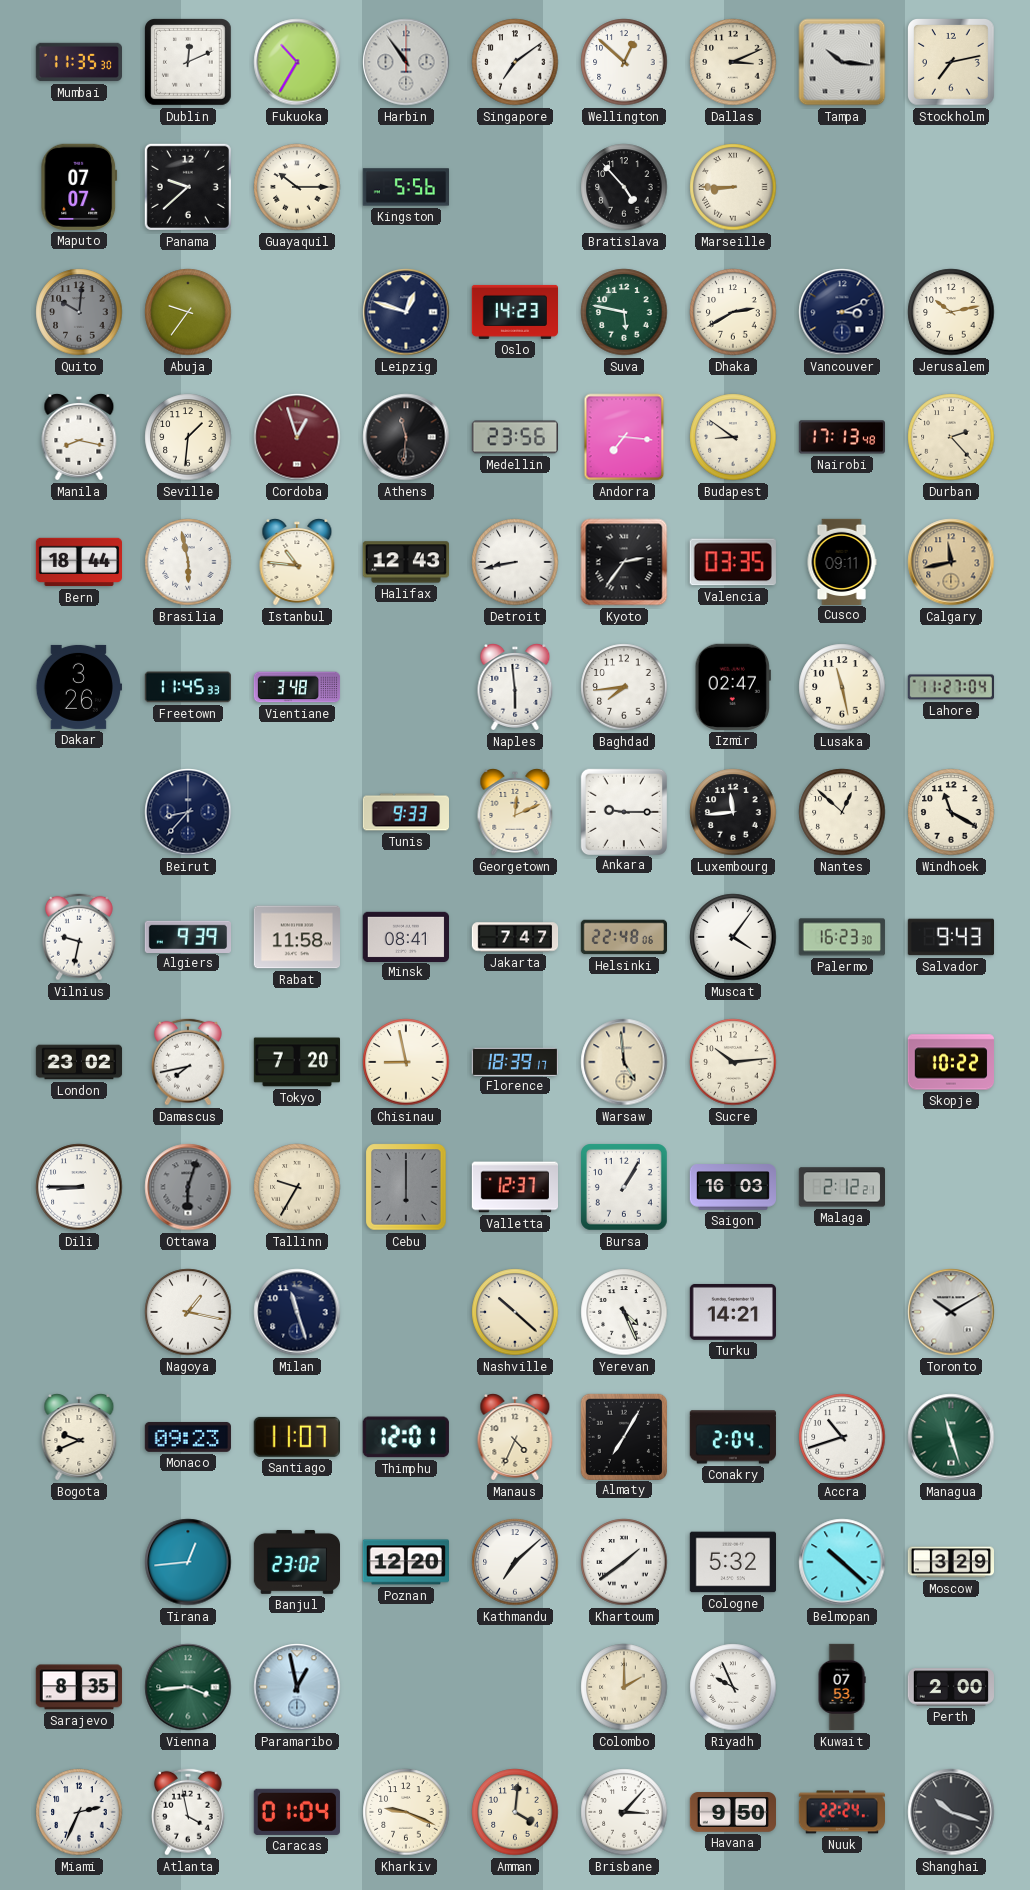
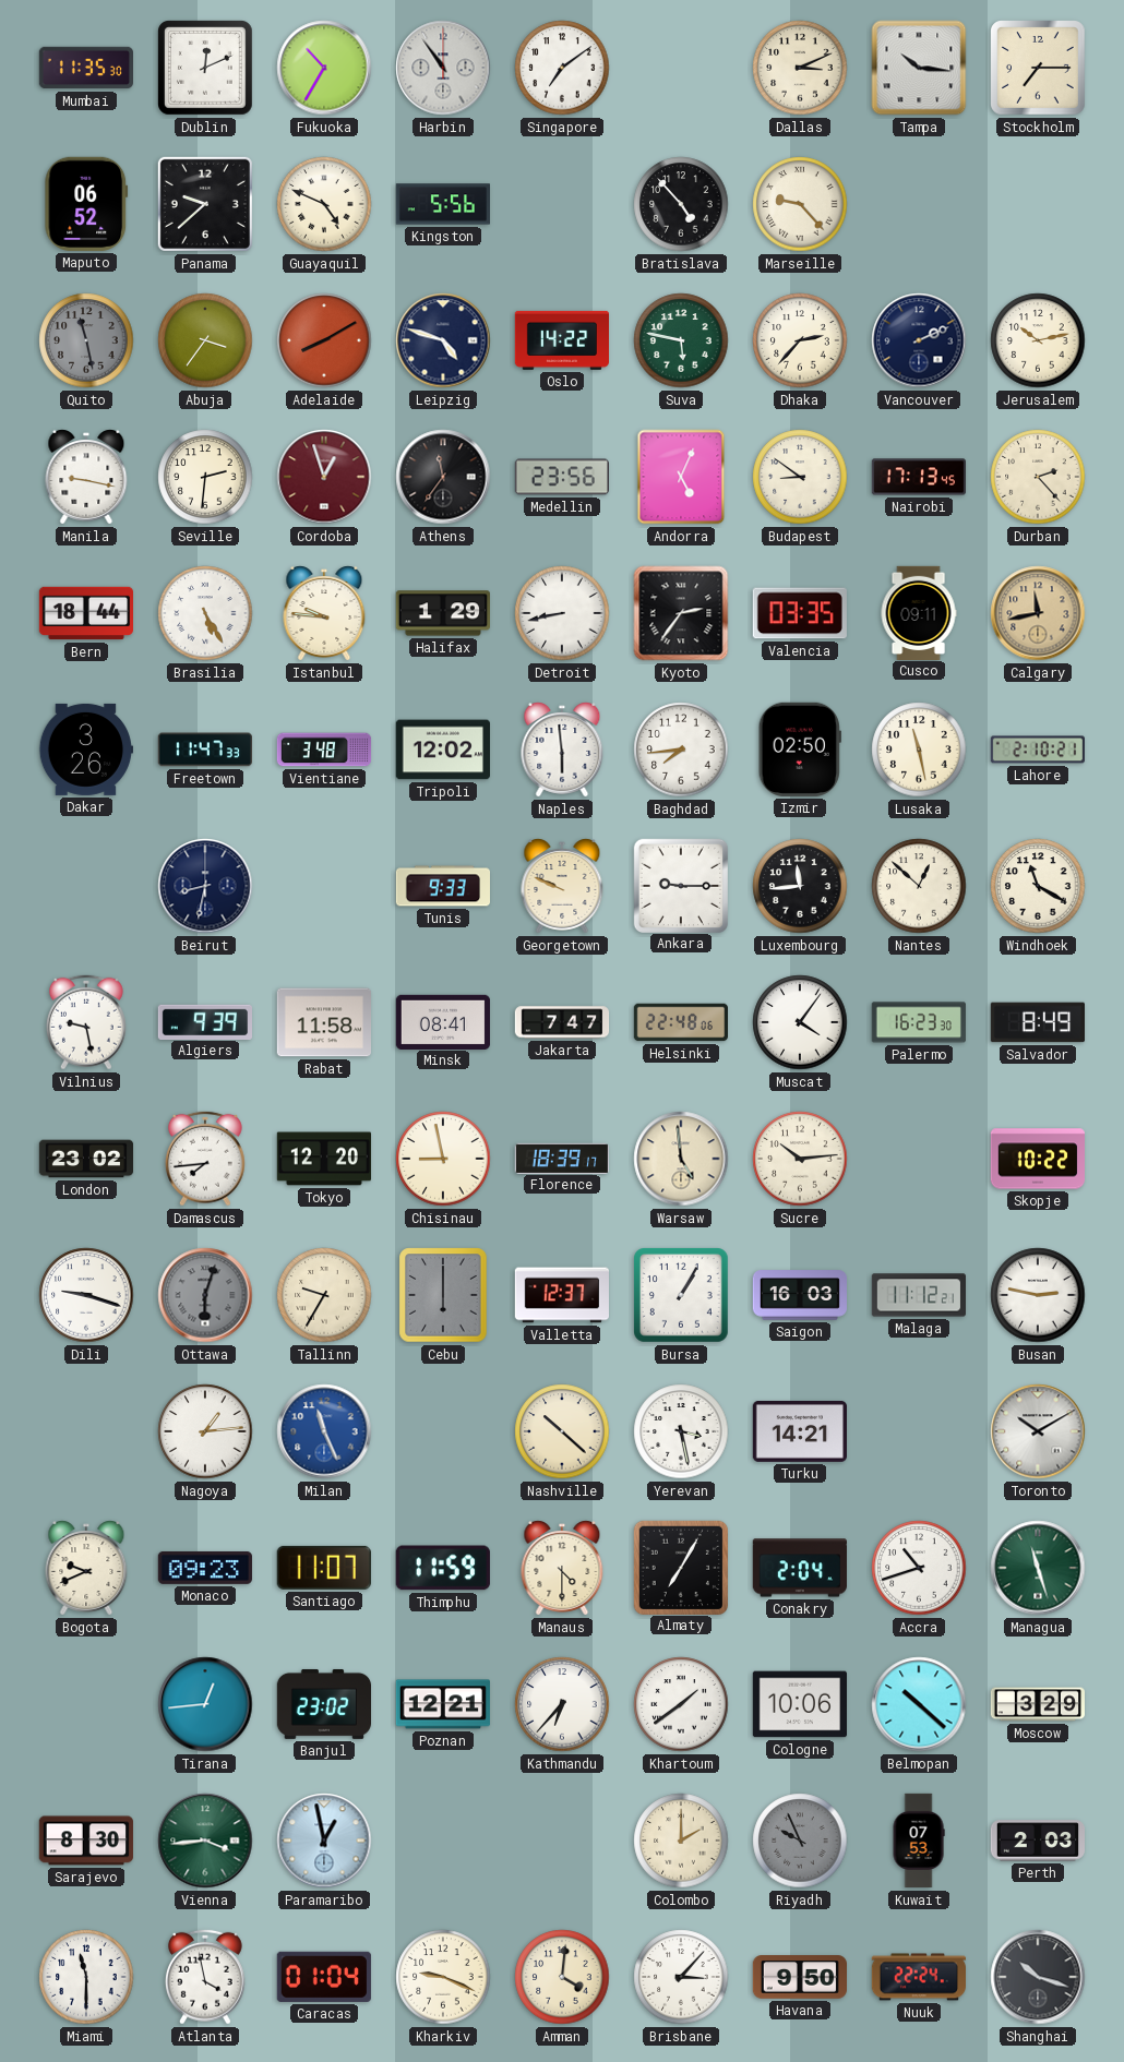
Wellington: 12:52 -> none (624, 62)
Stockholm: 7:13 -> 7:15 (1039, 69)
Maputo: 07:07 -> 06:52 (86, 204)
Guayaquil: 10:15 -> 4:49 (324, 204)
Marseille: 8:45 -> 9:23 (800, 204)
Quito: 10:01 -> 11:28 (86, 340)
Abuja: 9:36 -> 3:36 (205, 340)
Adelaide: none -> 8:10 (324, 340)
Leipzig: 12:48 -> 4:48 (443, 340)
Oslo: 14:23 -> 14:22 (561, 340)
Dhaka: 2:40 -> 2:37 (800, 340)
Vancouver: 3:11 -> 2:11 (919, 340)
Manila: 8:17 -> 9:17 (86, 477)
Seville: 1:31 -> 2:31 (205, 477)
Athens: 11:31 -> 11:36 (443, 477)
Andorra: 7:16 -> 5:04 (681, 477)
Nairobi: 17:13:48 -> 17:13:45 (918, 477)
Brasilia: 5:58 -> 5:25 (205, 613)
Istanbul: 10:46 -> 9:46 (324, 613)
Halifax: 12:43 -> 1:29 (442, 613)
Freetown: 11:45 -> 11:47 (205, 750)
Tripoli: none -> 12:02 (442, 750)
Izmir: 02:47 -> 02:50 (800, 750)
Lahore: 11:27 -> 2:10 (1037, 750)
Beirut: 8:37 -> 8:32 (205, 886)
Georgetown: 12:11 -> 9:49 (562, 886)
Vilnius: 9:32 -> 9:28 (86, 1022)
Salvador: 9:43 -> 8:49 (1037, 1022)
Damascus: 7:43 -> 7:44 (205, 1159)
Tokyo: 7:20 -> 12:20 (323, 1159)
Dili: 8:45 -> 9:18 (86, 1295)
Malaga: 2:12 -> 11:12 (918, 1295)
Busan: none -> 2:47 (1038, 1295)
Nagoya: 1:17 -> 1:14 (205, 1431)
Milan: 11:27 -> 11:26 (324, 1431)
Milan dial: navy -> blue (324, 1431)
Yerevan: 4:26 -> 3:28 (681, 1431)
Thimphu: 12:01 -> 11:59 (443, 1568)
Manaus: 4:34 -> 4:30 (562, 1568)
Poznan: 12:20 -> 12:21 (442, 1704)
Kathmandu: 7:08 -> 6:37 (562, 1704)
Cologne: 5:32 -> 10:06 (799, 1704)
Sarajevo: 8:35 -> 8:30 (86, 1841)
Riyadh dial: white -> grey (800, 1841)
Perth: 2:00 -> 2:03 (1037, 1841)
Miami: 2:34 -> 11:30 (86, 1977)
